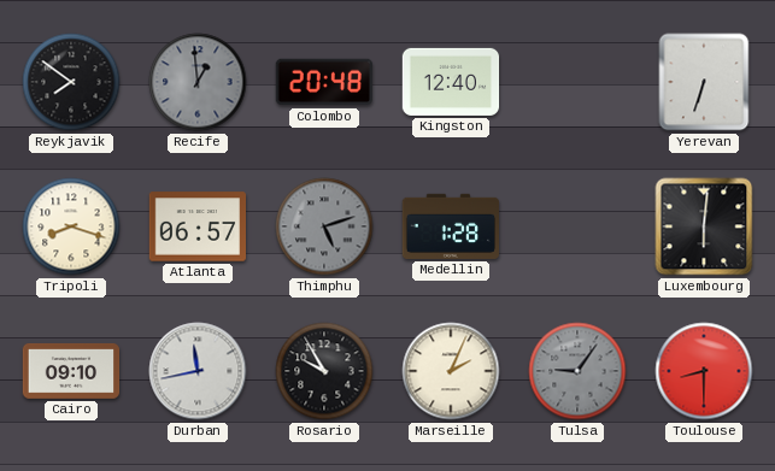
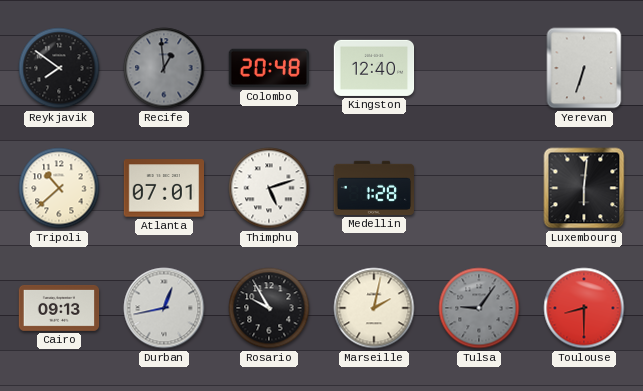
Tripoli: 8:18 -> 10:38 (59, 188)
Atlanta: 06:57 -> 07:01 (163, 188)
Thimphu dial: grey -> white (269, 188)
Cairo: 09:10 -> 09:13 (59, 308)
Durban: 11:43 -> 12:43 (164, 308)
Marseille: 2:04 -> 2:02 (374, 308)
